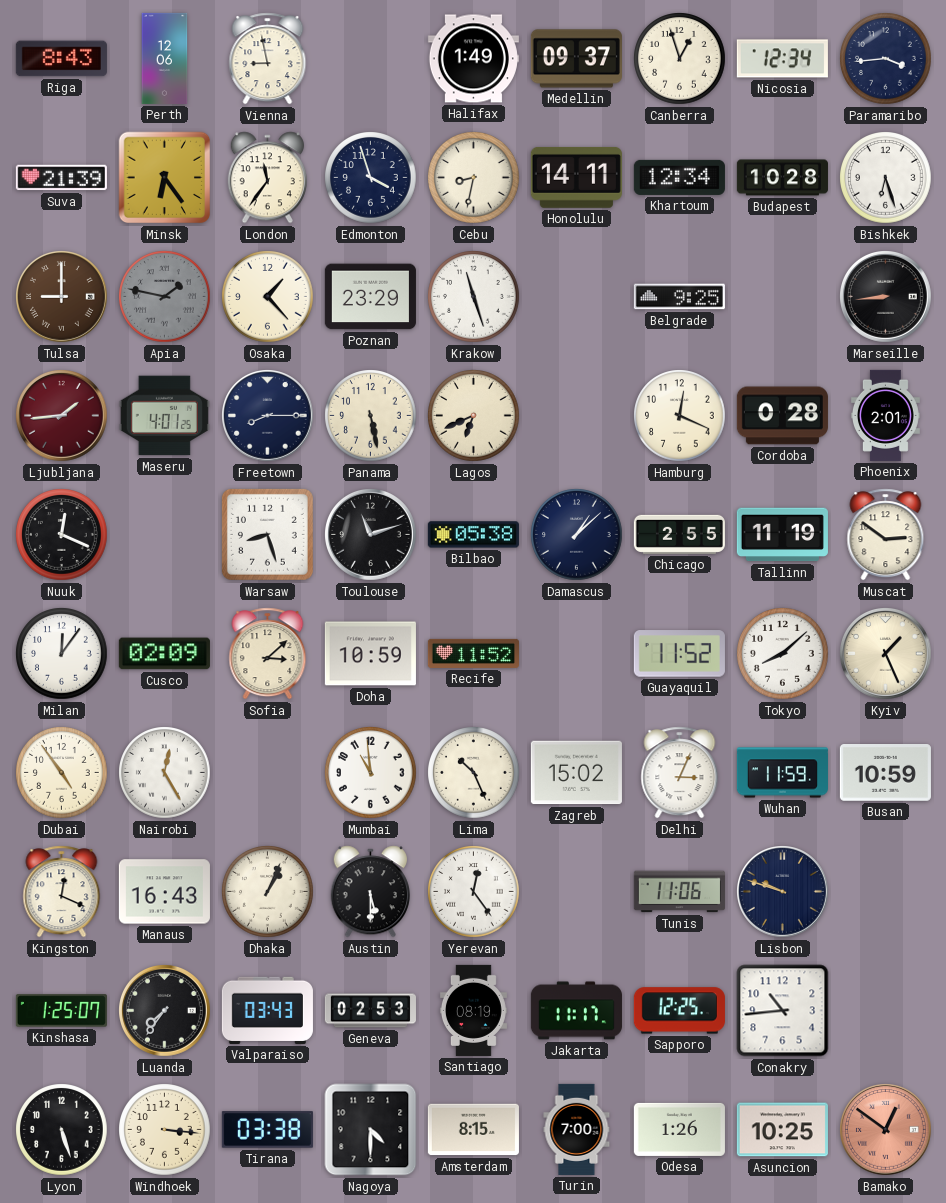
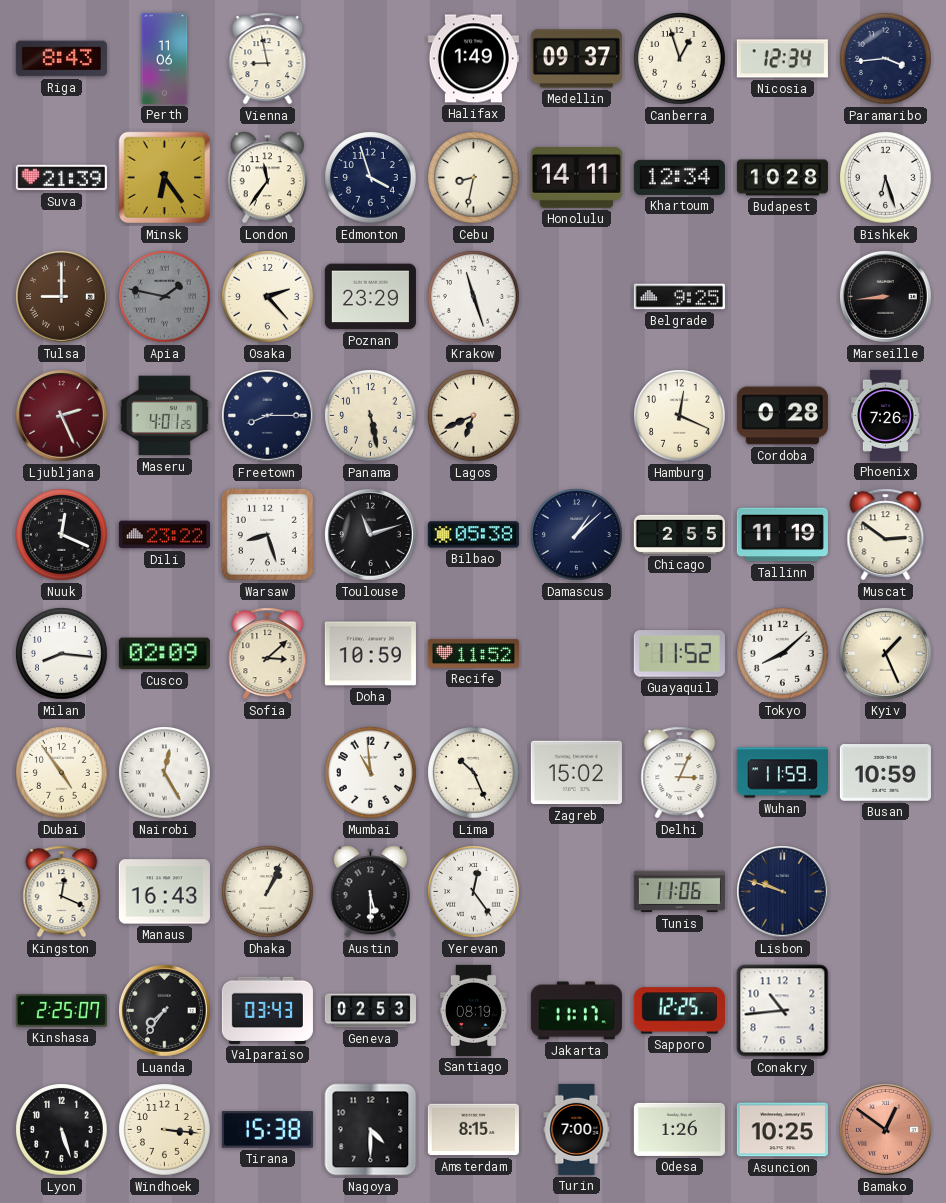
Perth: 12:06 -> 11:06 (165, 58)
Osaka: 1:23 -> 2:23 (268, 297)
Ljubljana: 1:44 -> 2:26 (62, 416)
Phoenix: 2:01 -> 7:26 (885, 415)
Dili: none -> 23:22 (164, 535)
Milan: 12:06 -> 8:16 (62, 654)
Kinshasa: 1:25 -> 2:25 (61, 1011)
Tirana: 03:38 -> 15:38 (267, 1130)
